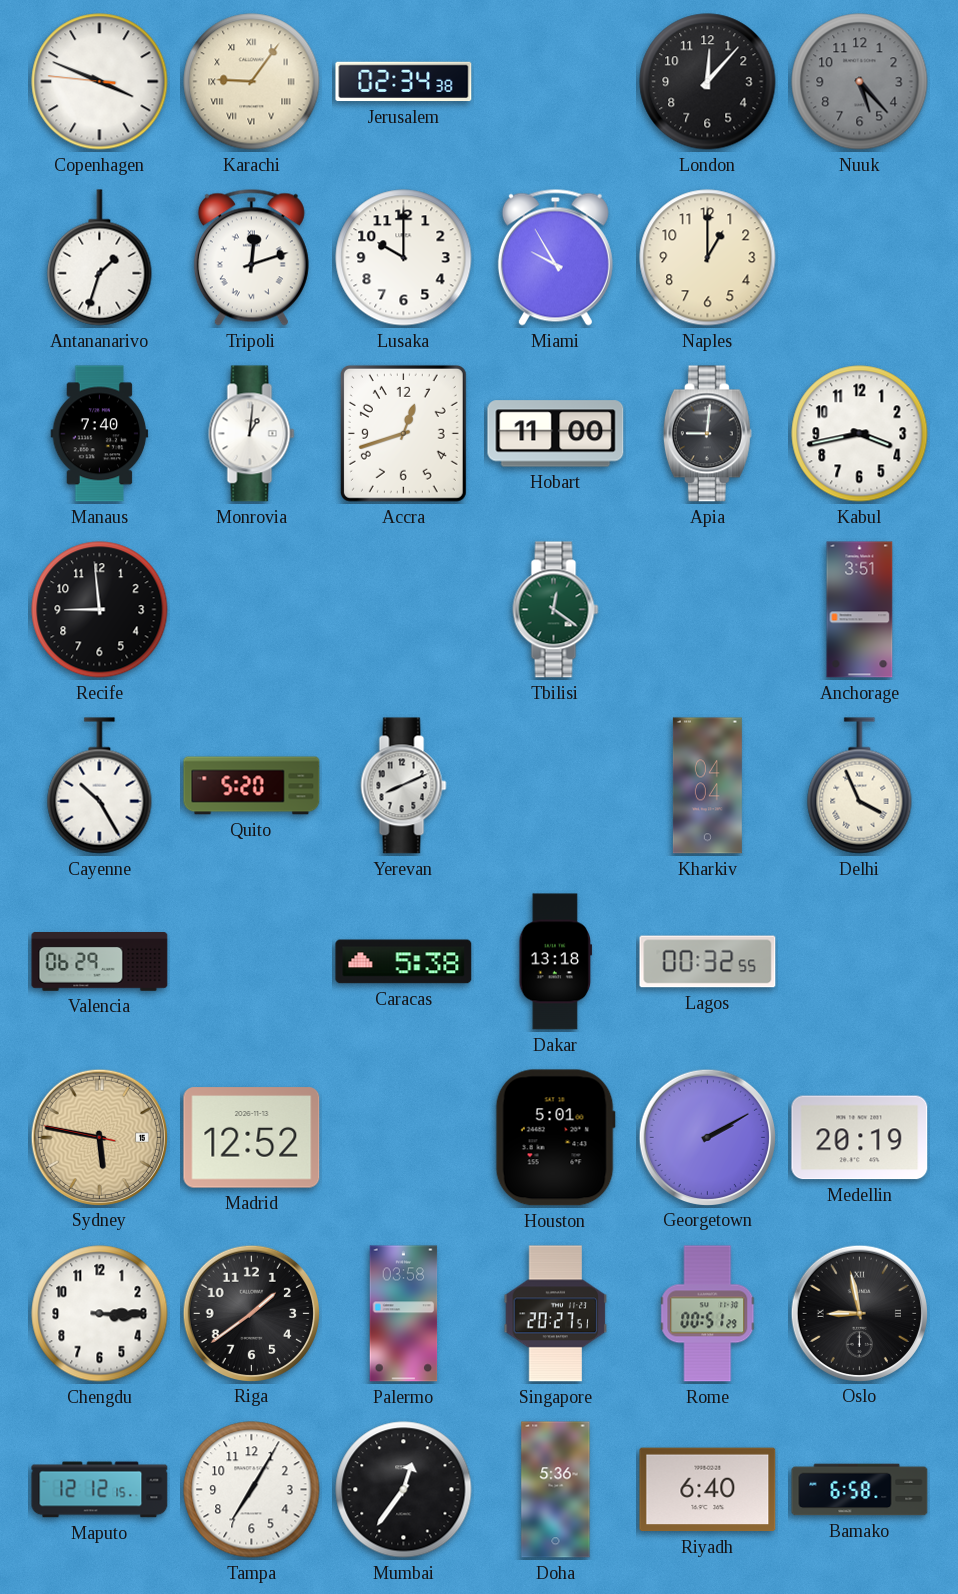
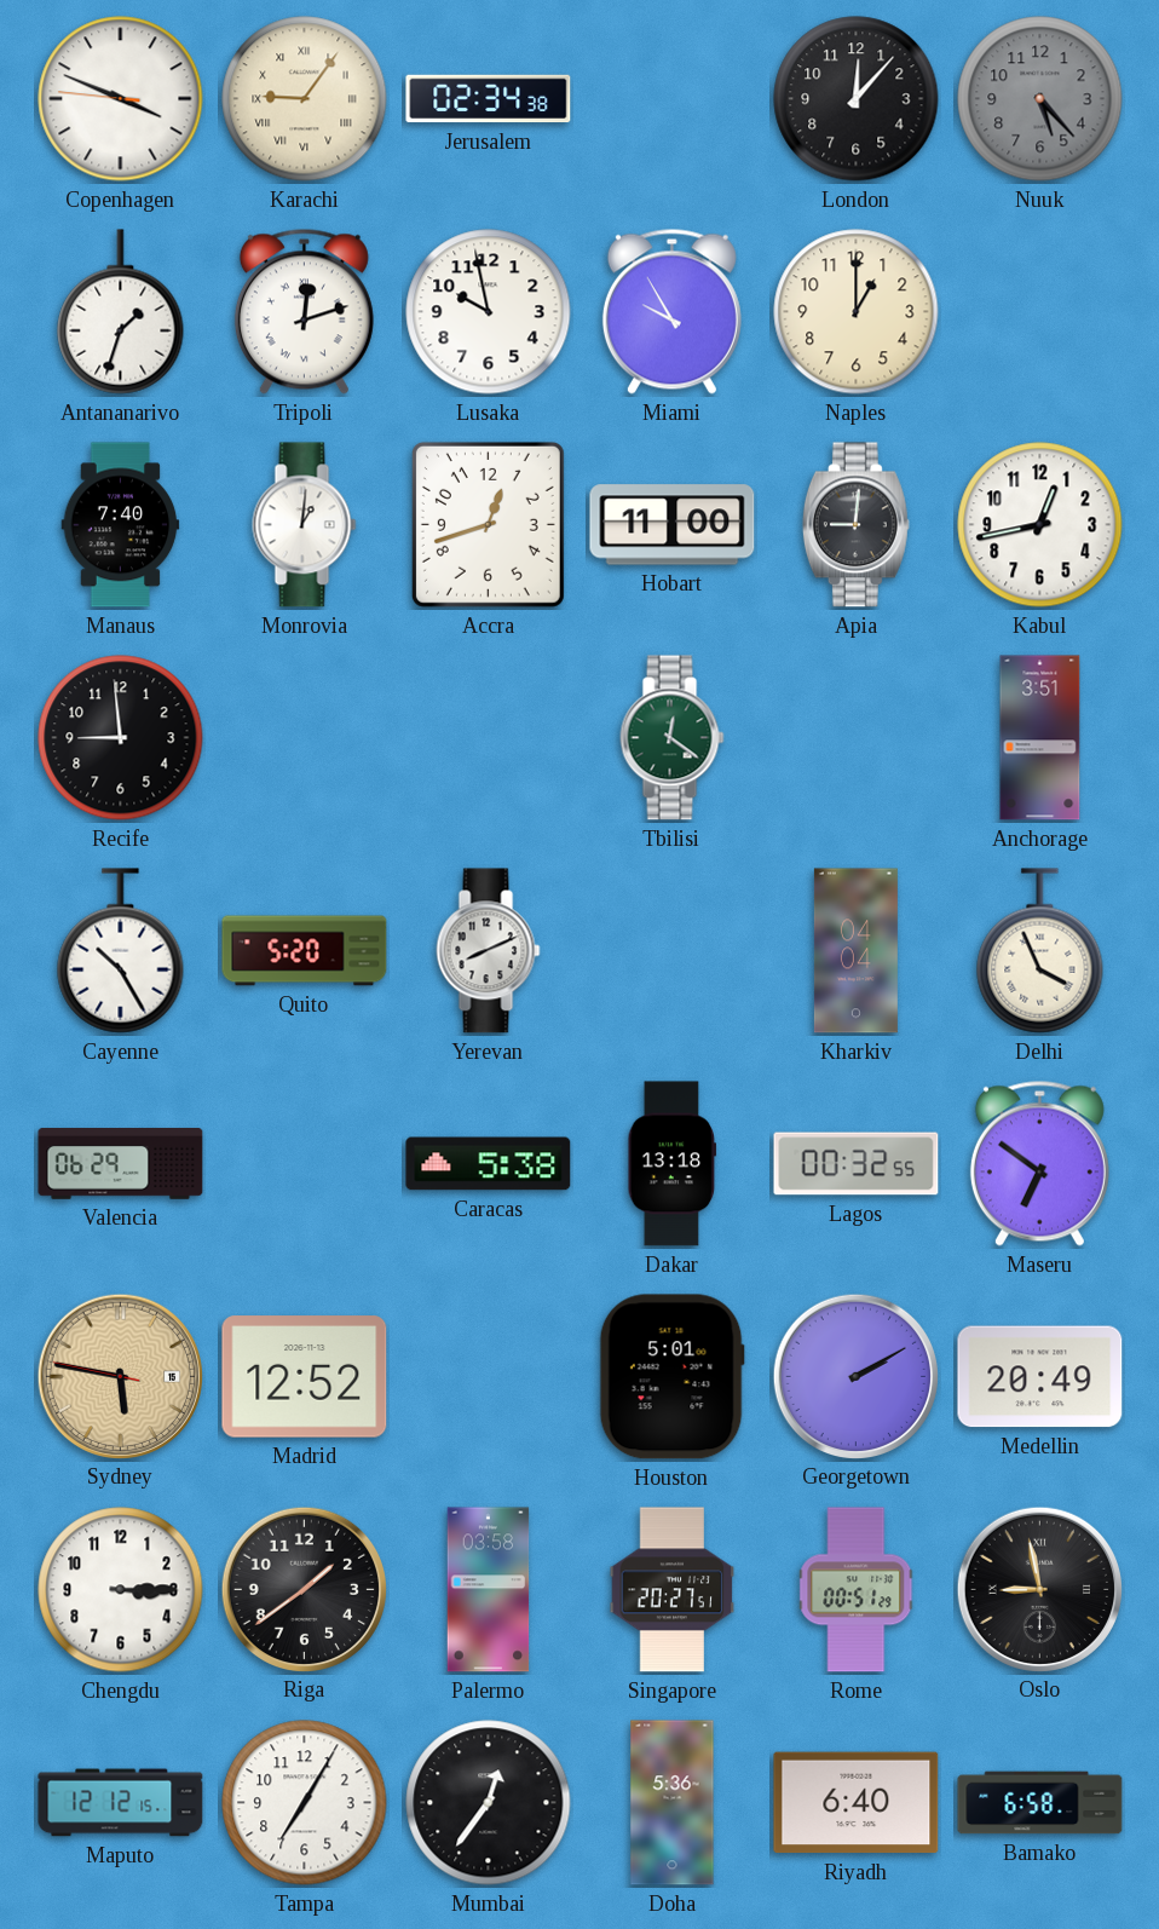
Lusaka: 10:00 -> 9:58 (489, 312)
Kabul: 3:43 -> 12:43 (1040, 525)
Maseru: none -> 6:51 (1039, 1163)
Medellin: 20:19 -> 20:49 (1040, 1377)
